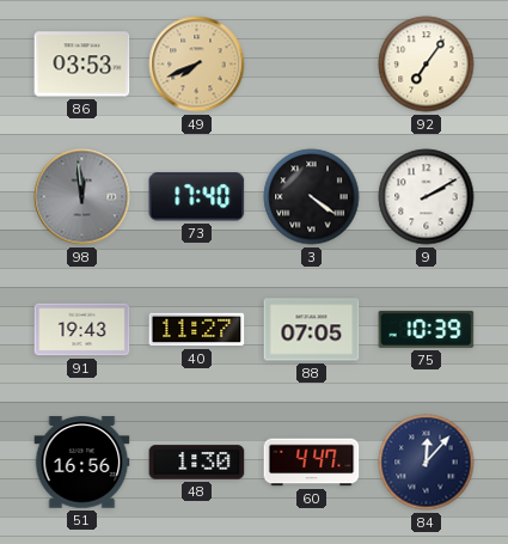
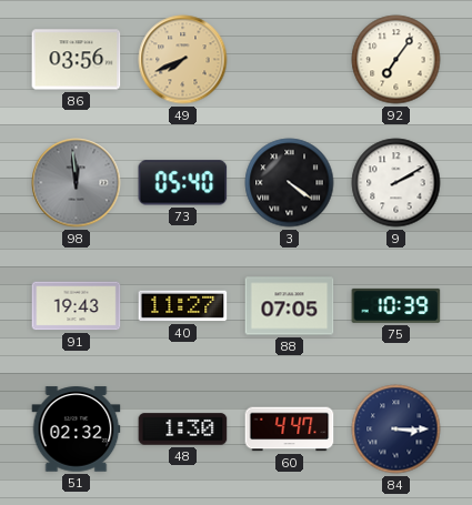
86: 03:53 -> 03:56 (77, 60)
73: 17:40 -> 05:40 (183, 183)
51: 16:56 -> 02:32 (77, 430)
84: 12:07 -> 3:15 (396, 430)
